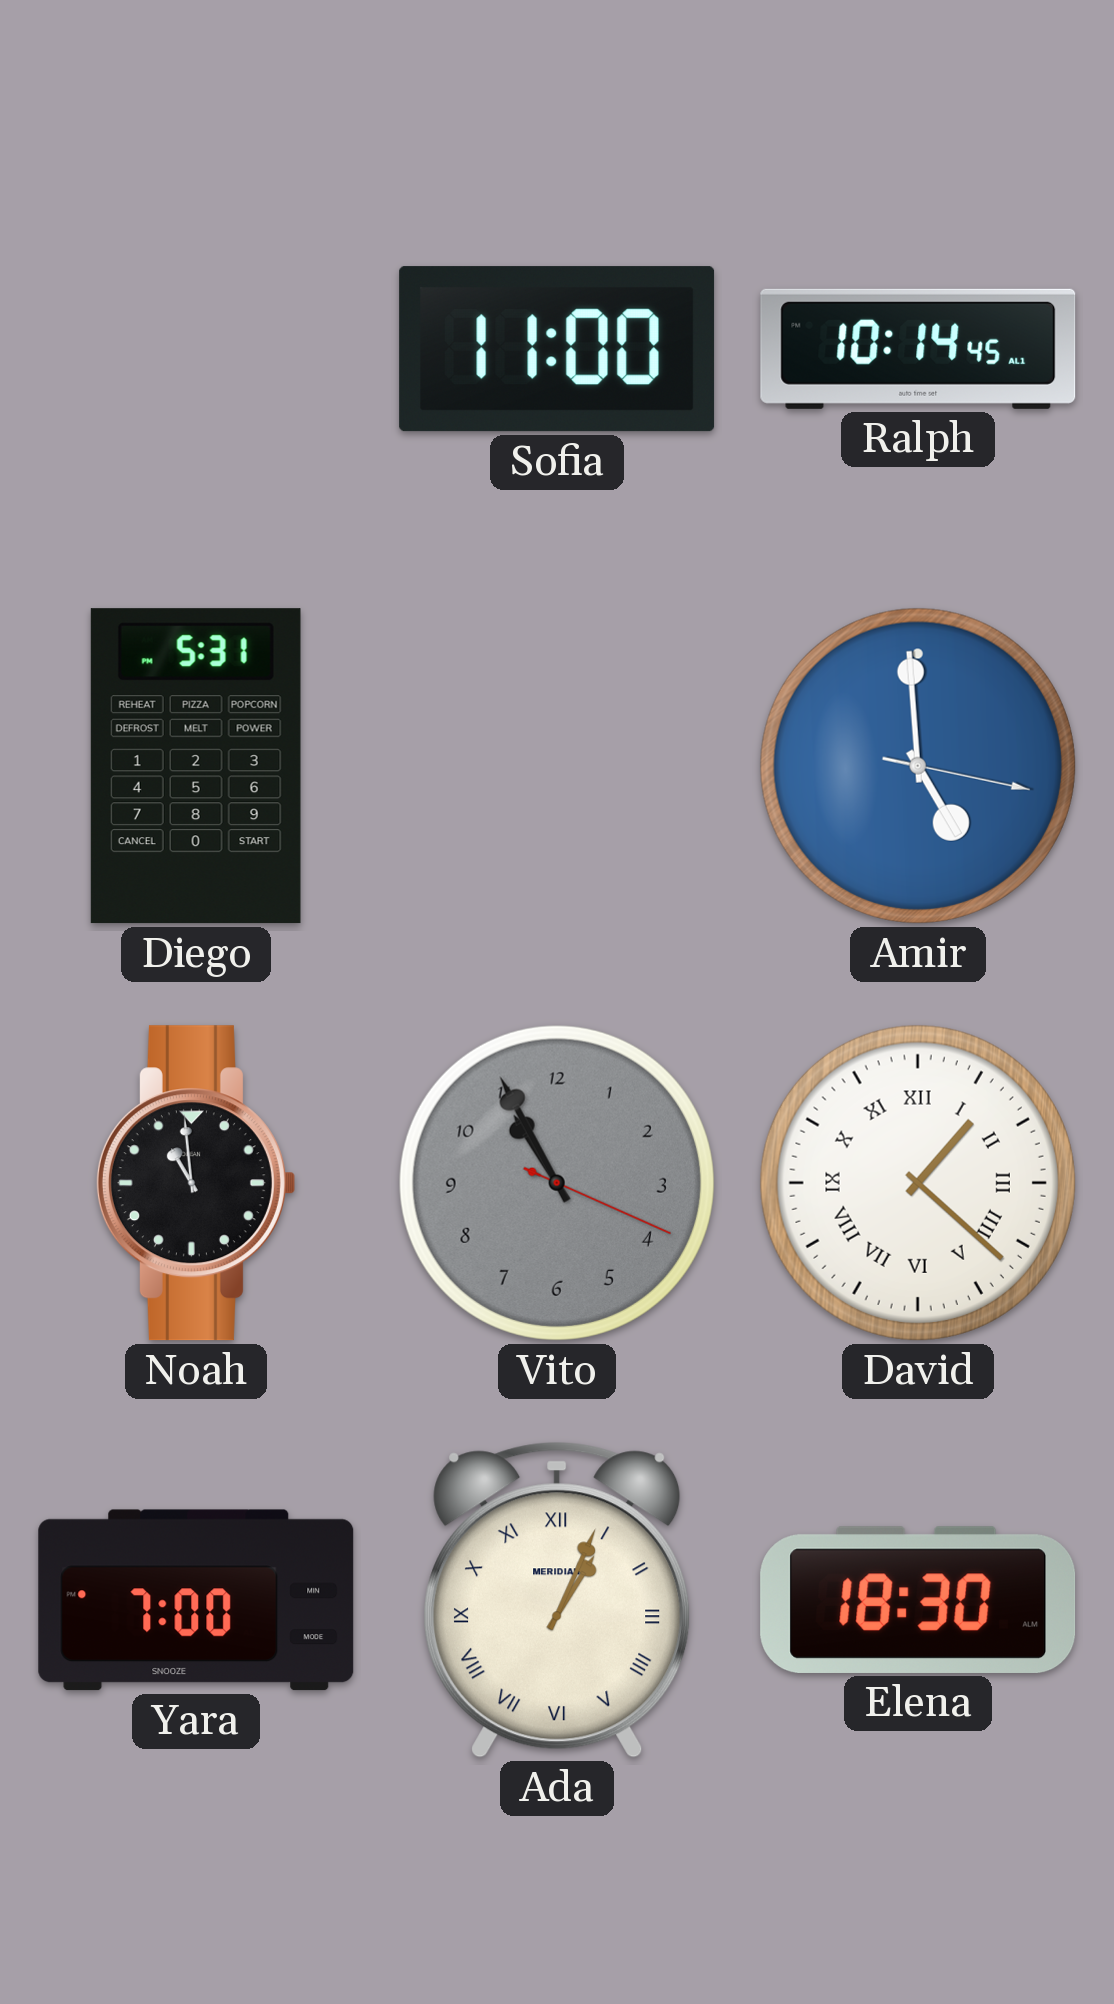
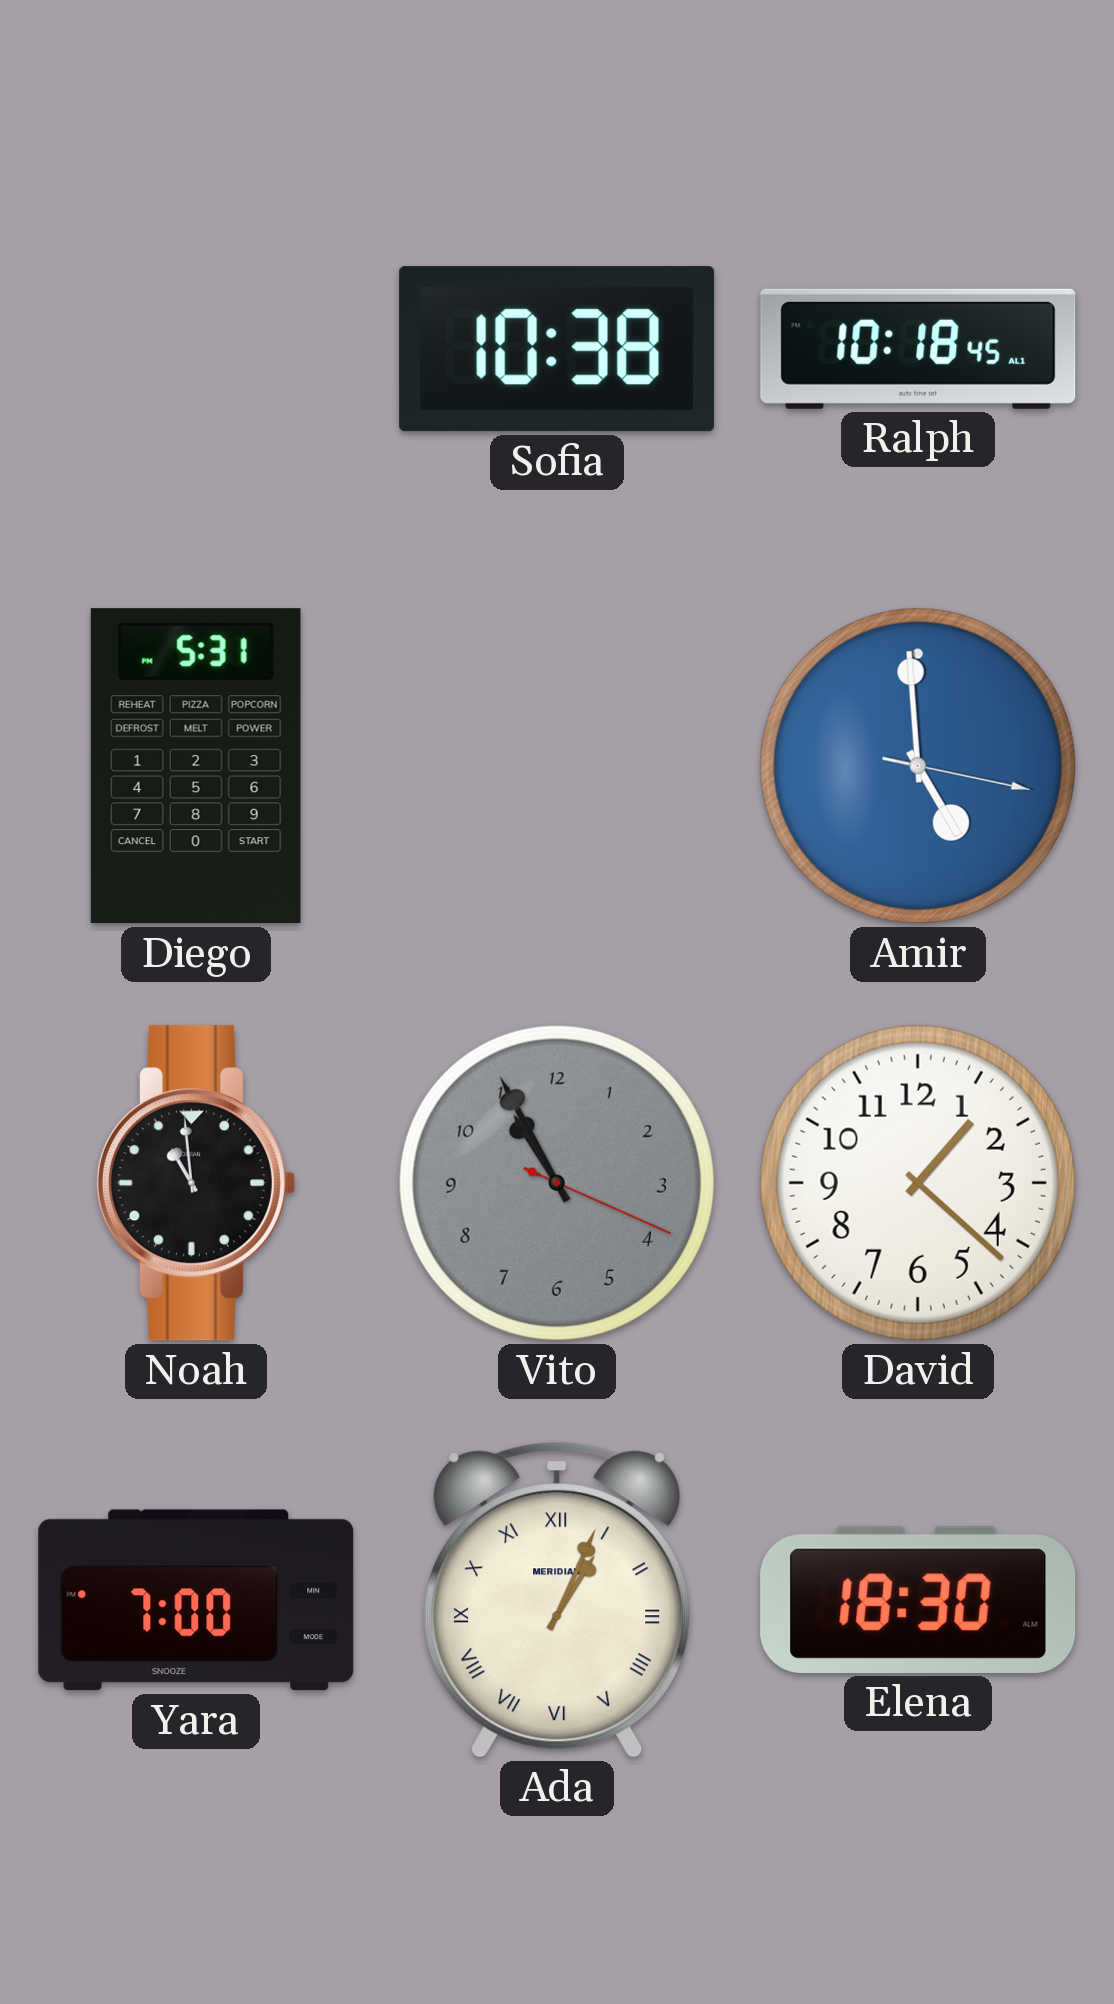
Sofia: 11:00 -> 10:38 (557, 349)
Ralph: 10:14 -> 10:18 (918, 349)
David numerals: Roman -> Arabic (918, 1183)
